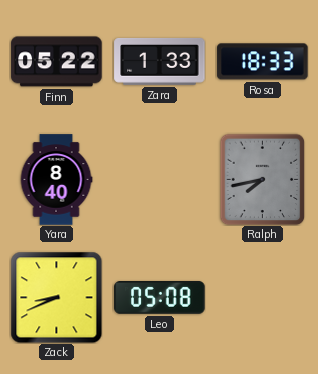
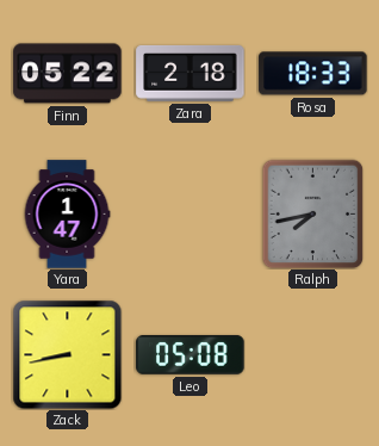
Zara: 1:33 -> 2:18 (191, 73)
Yara: 8:40 -> 1:47 (67, 215)
Zack: 8:41 -> 8:43 (67, 354)
